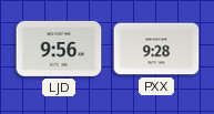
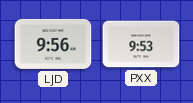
PXX: 9:28 -> 9:53 (141, 44)
